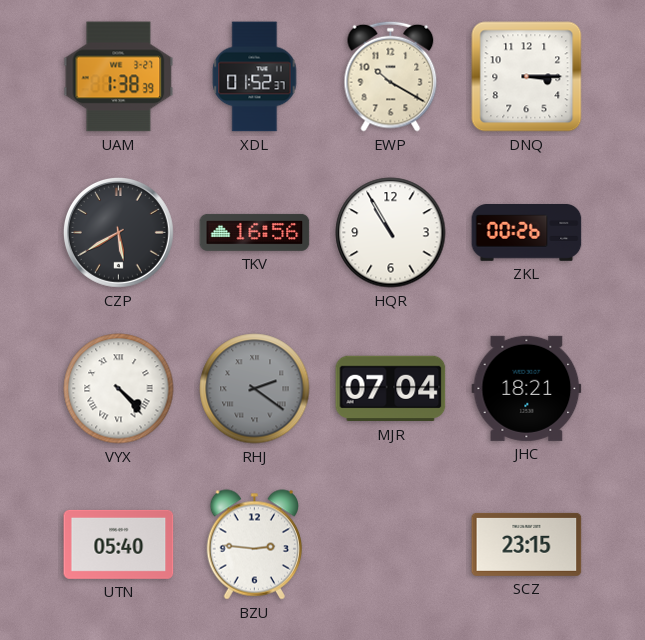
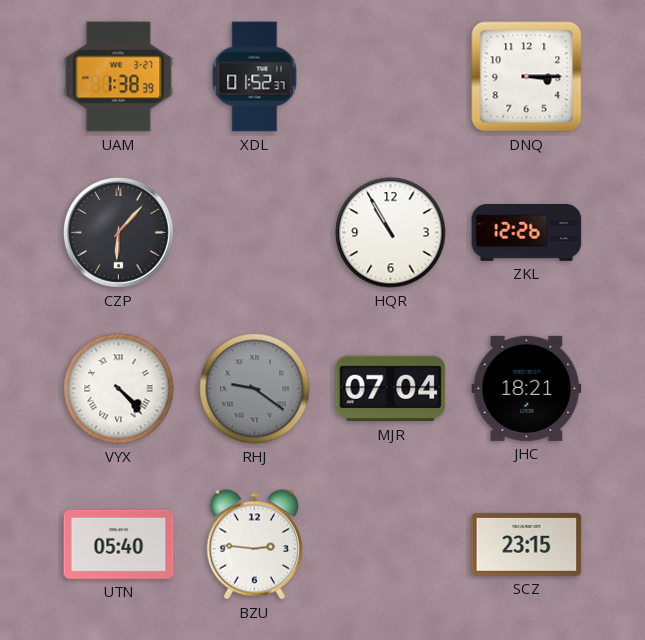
EWP: 10:20 -> none (391, 76)
CZP: 5:40 -> 6:07 (118, 232)
TKV: 16:56 -> none (255, 232)
ZKL: 00:26 -> 12:26 (527, 233)
RHJ: 2:21 -> 9:21 (255, 389)
